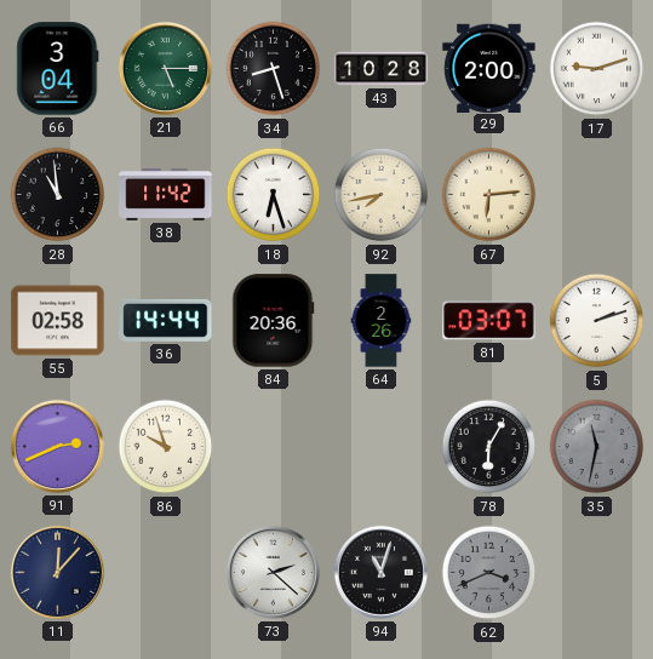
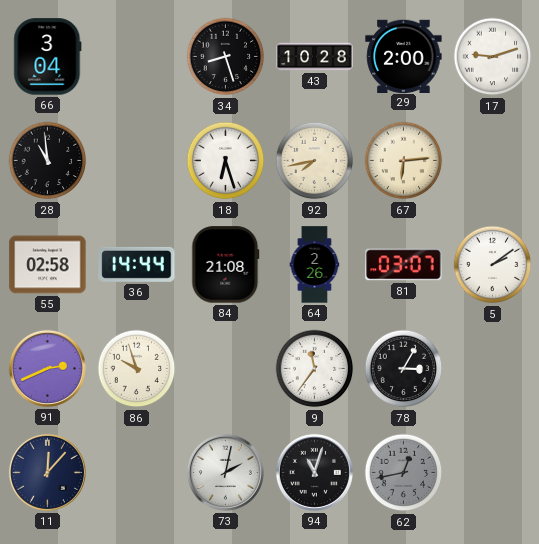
21: 5:15 -> none (165, 68)
38: 11:42 -> none (166, 195)
84: 20:36 -> 21:08 (226, 265)
5: 2:12 -> 2:09 (493, 265)
9: none -> 11:36 (315, 369)
78: 6:05 -> 3:05 (404, 369)
35: 11:32 -> none (597, 447)
73: 2:22 -> 2:02 (225, 472)
62: 3:41 -> 12:43 (404, 473)
